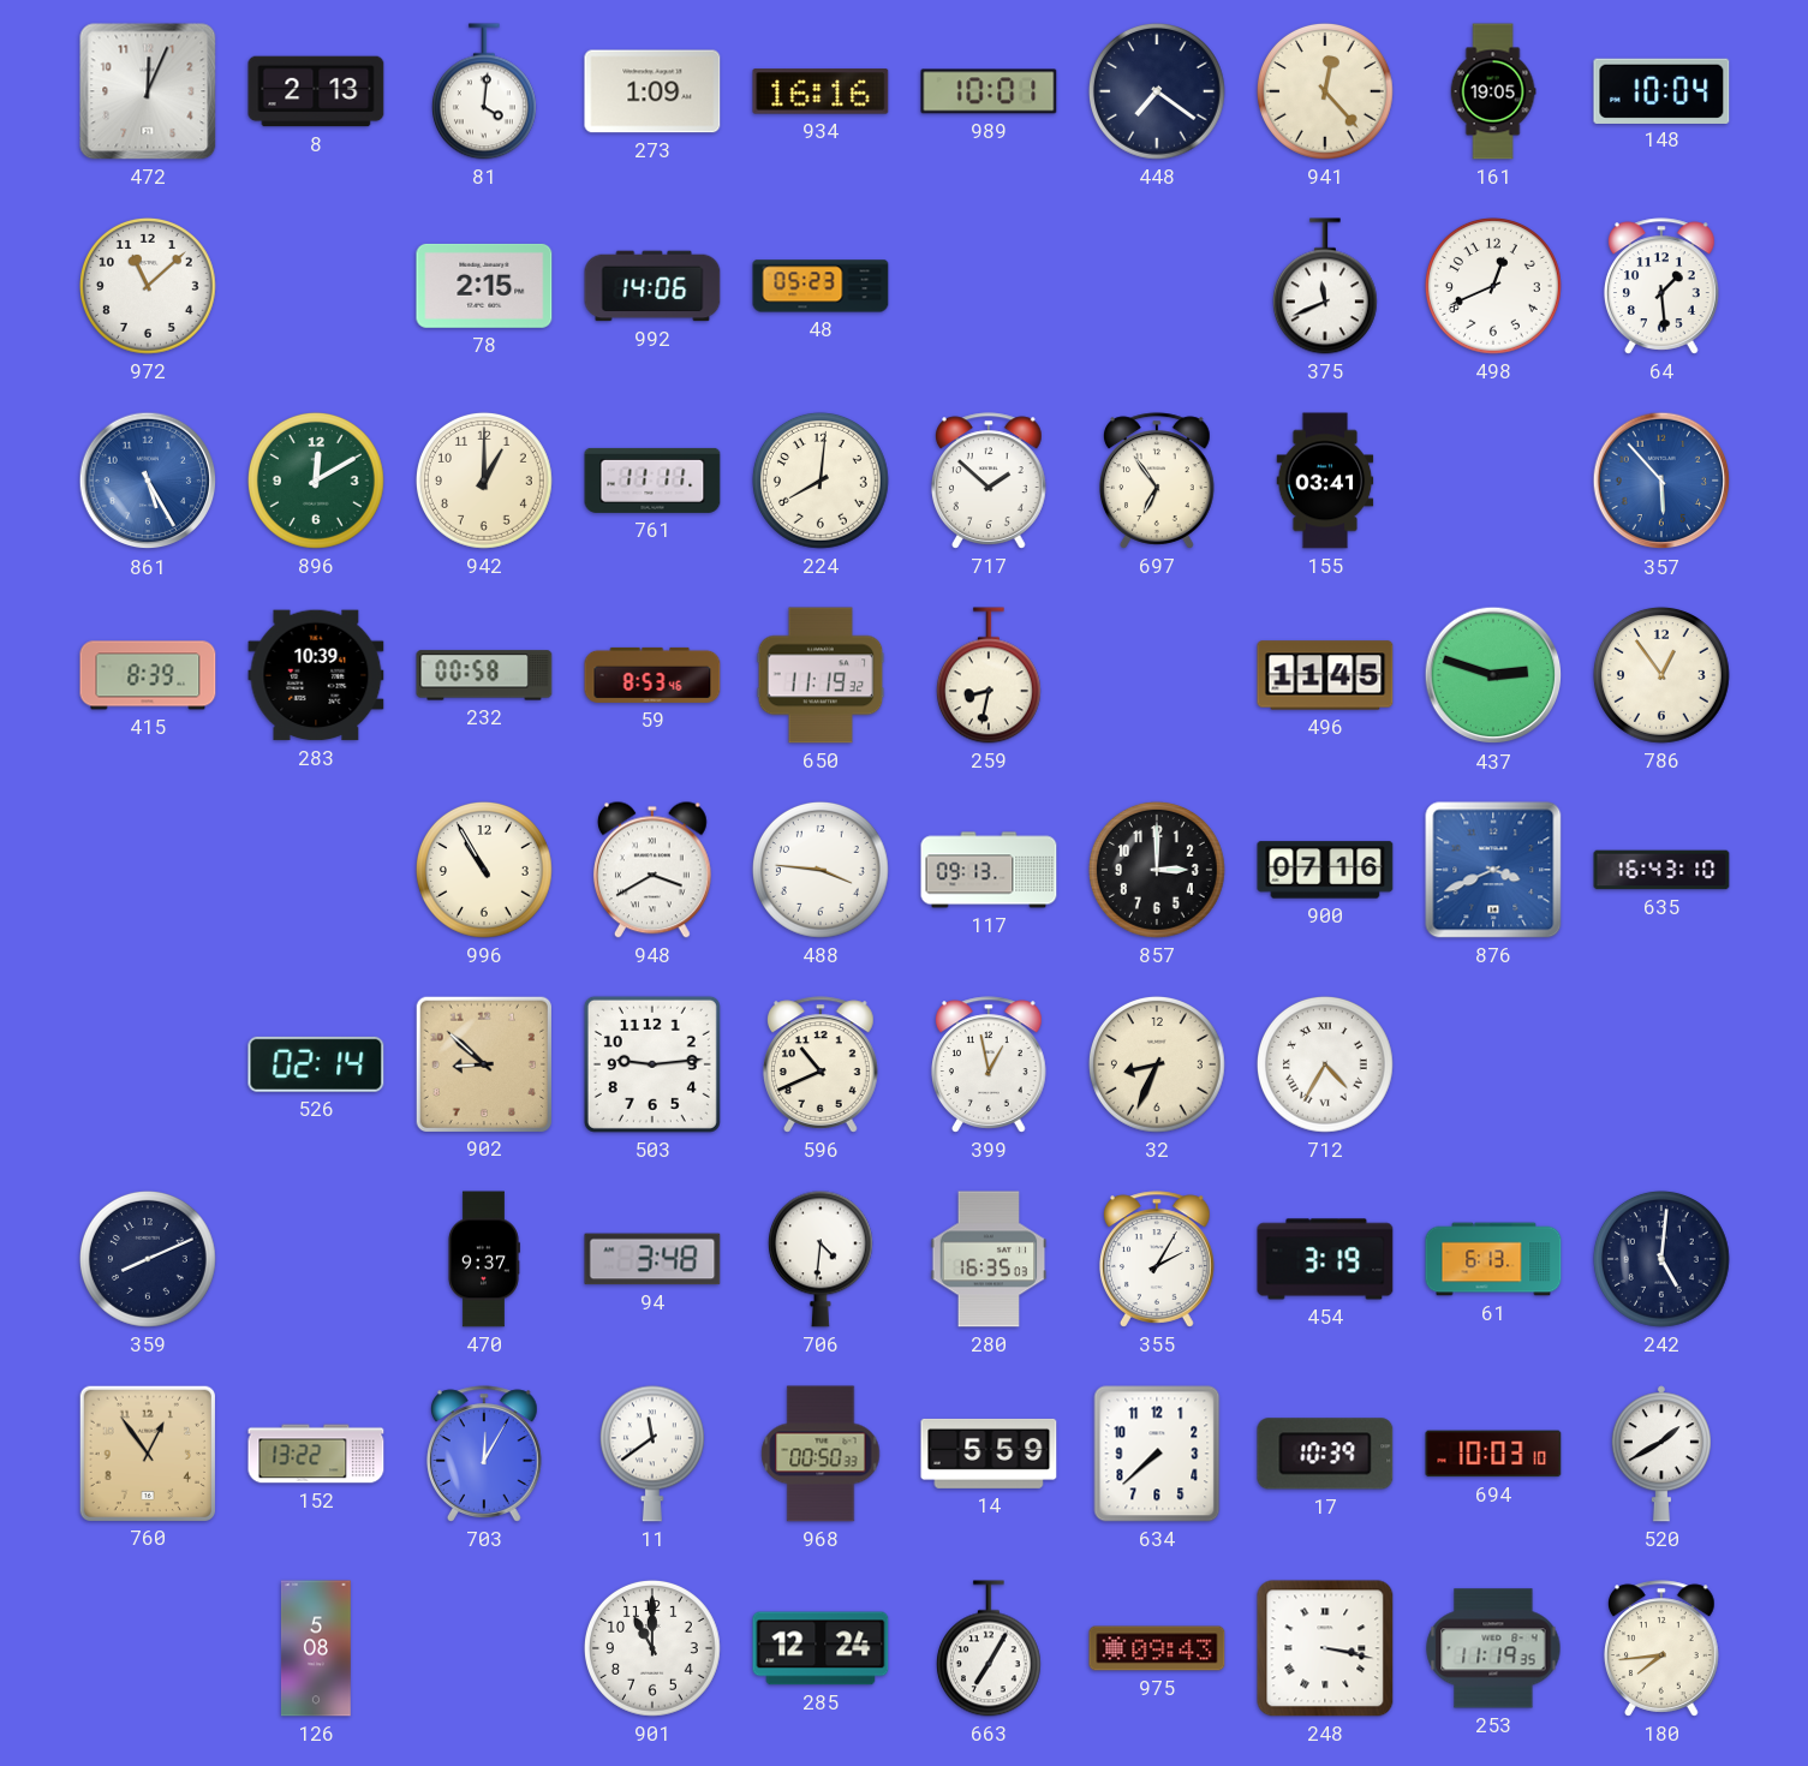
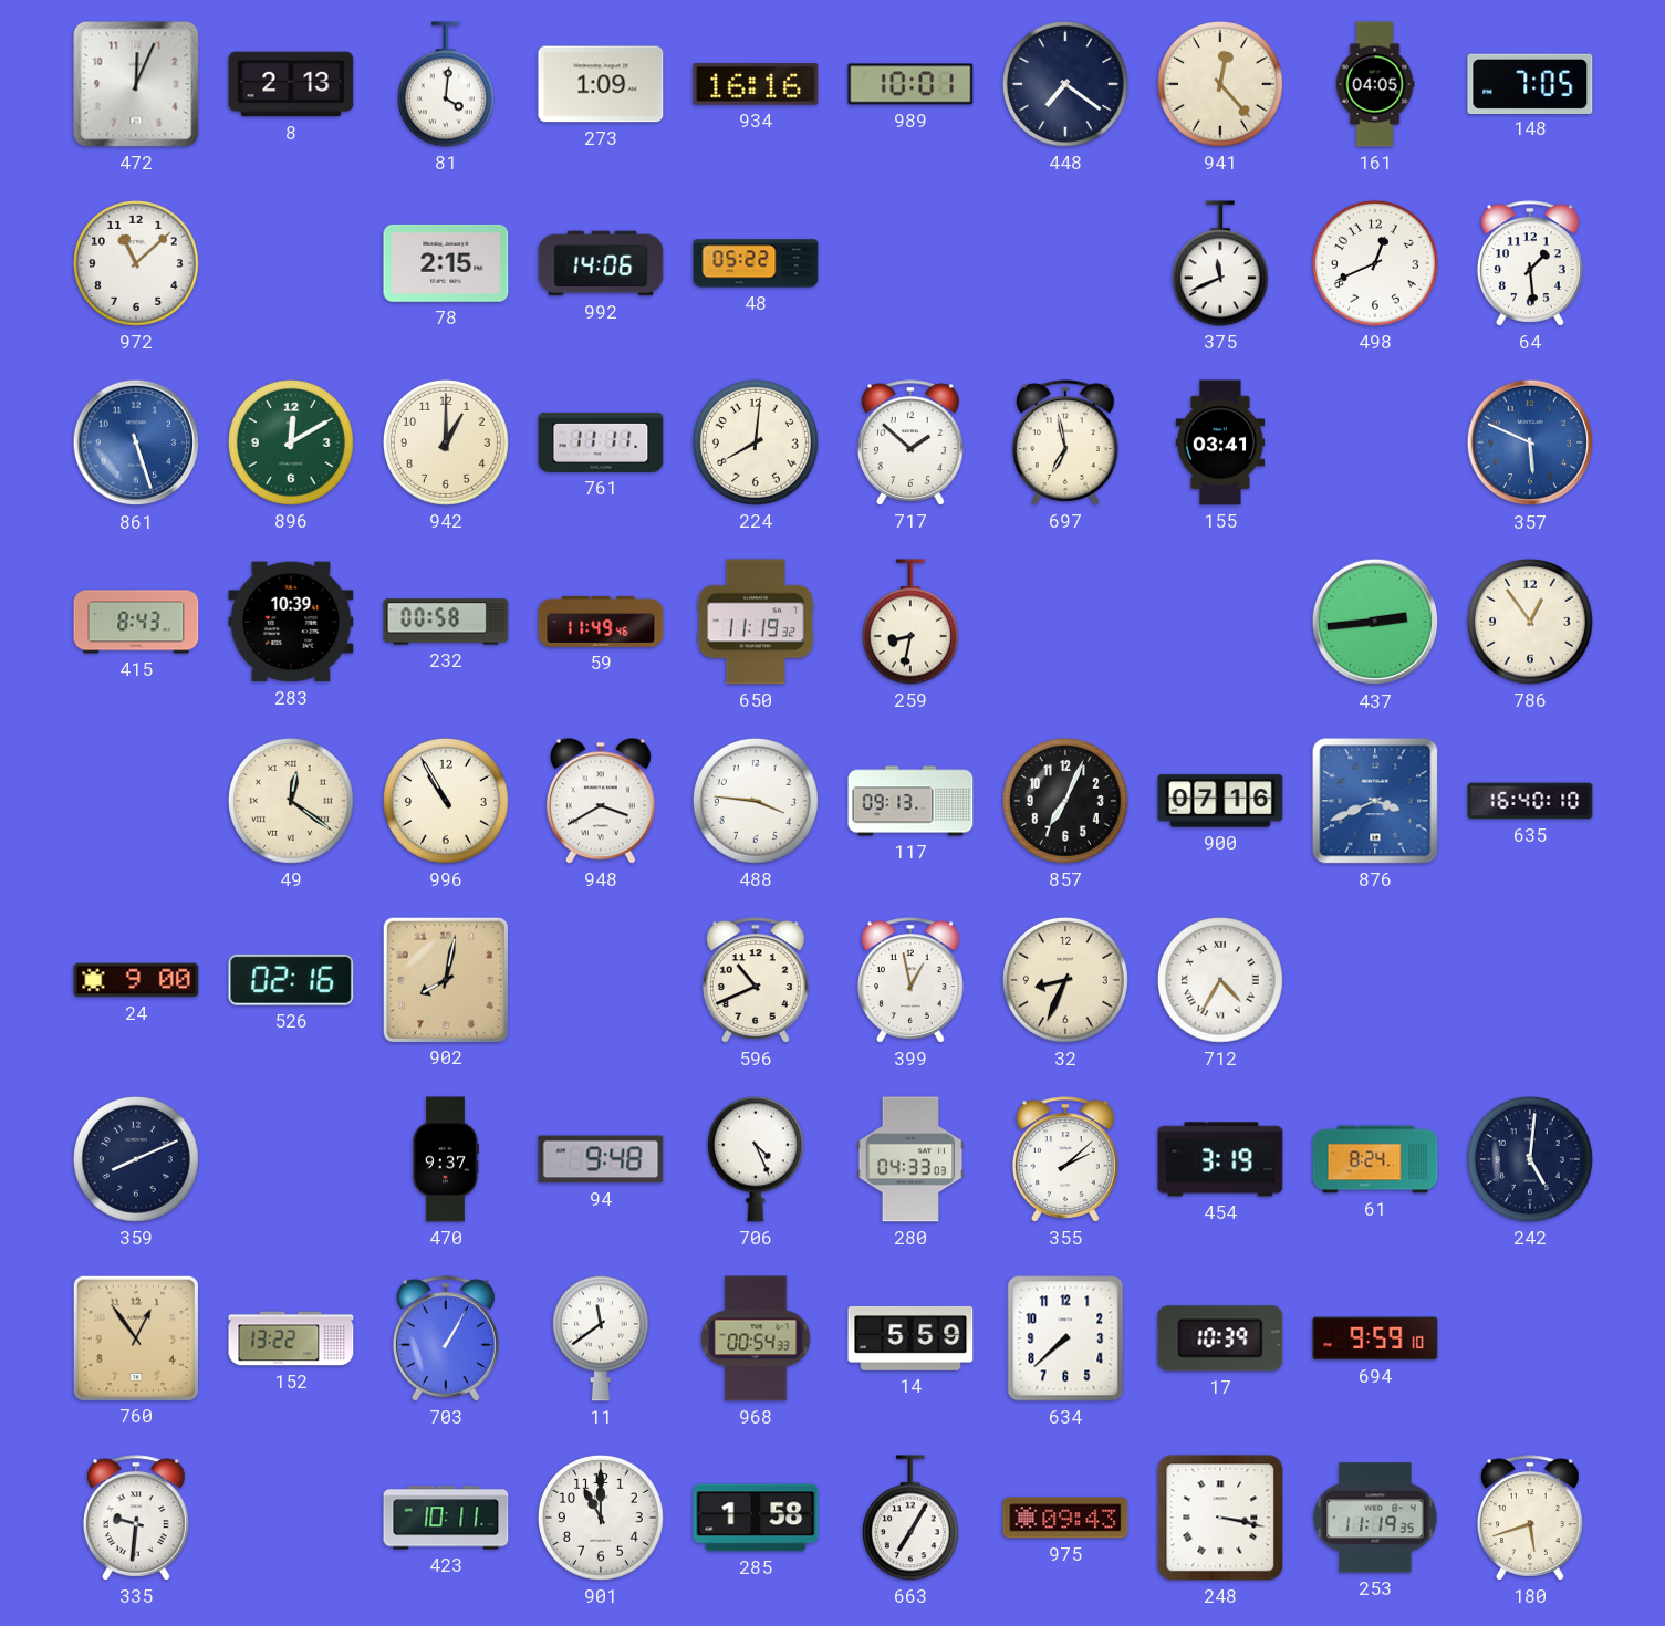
161: 19:05 -> 04:05 (1375, 84)
148: 10:04 -> 7:05 (1530, 83)
48: 05:23 -> 05:22 (756, 263)
861: 5:25 -> 5:27 (136, 442)
697: 6:54 -> 6:58 (1065, 442)
357: 5:53 -> 5:49 (1530, 442)
415: 8:39 -> 8:43 (136, 622)
59: 8:53 -> 11:49 (601, 622)
496: 11:45 -> none (1325, 675)
437: 2:48 -> 2:44 (1375, 622)
49: none -> 12:21 (291, 801)
857: 3:00 -> 7:04 (1065, 801)
635: 16:43 -> 16:40 (1530, 801)
24: none -> 9:00 (136, 980)
526: 02:14 -> 02:16 (291, 980)
902: 8:52 -> 8:02 (445, 979)
503: 9:14 -> none (652, 1064)
94: 3:48 -> 9:48 (601, 1159)
706: 4:31 -> 4:26 (756, 1159)
280: 16:35 -> 04:33 (910, 1159)
355: 2:05 -> 2:08 (1065, 1159)
61: 6:13 -> 8:24 (1375, 1159)
703: 12:05 -> 1:05 (446, 1338)
968: 00:50 -> 00:54 (756, 1338)
694: 10:03 -> 9:59 (1375, 1338)
520: 1:40 -> none (1661, 1454)
335: none -> 9:31 (136, 1518)
126: 5:08 -> none (317, 1648)
423: none -> 10:11 (446, 1518)
285: 12:24 -> 1:58 (756, 1518)
180: 7:44 -> 5:42 (1530, 1518)
